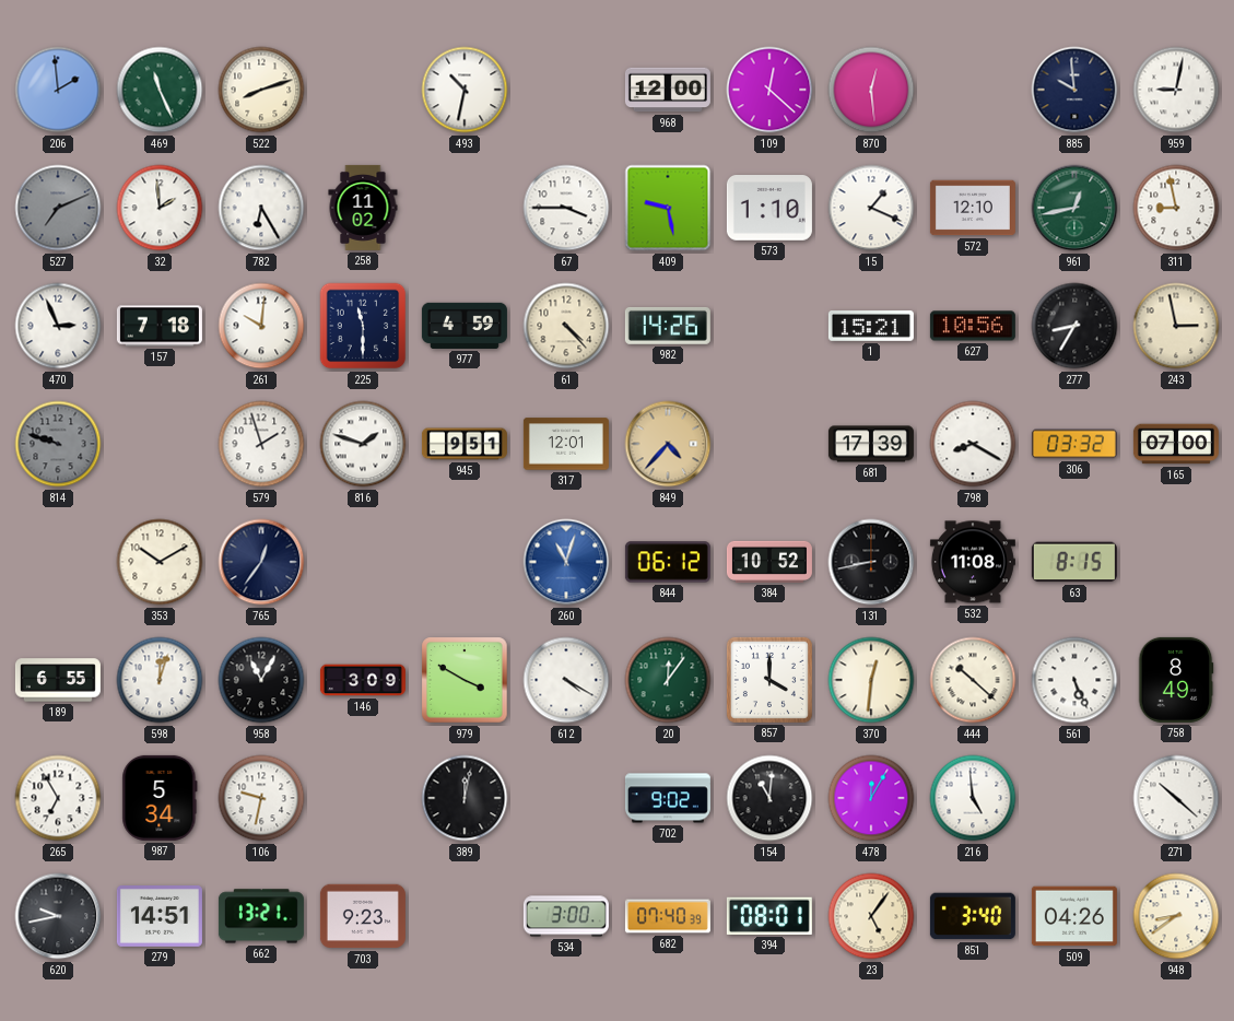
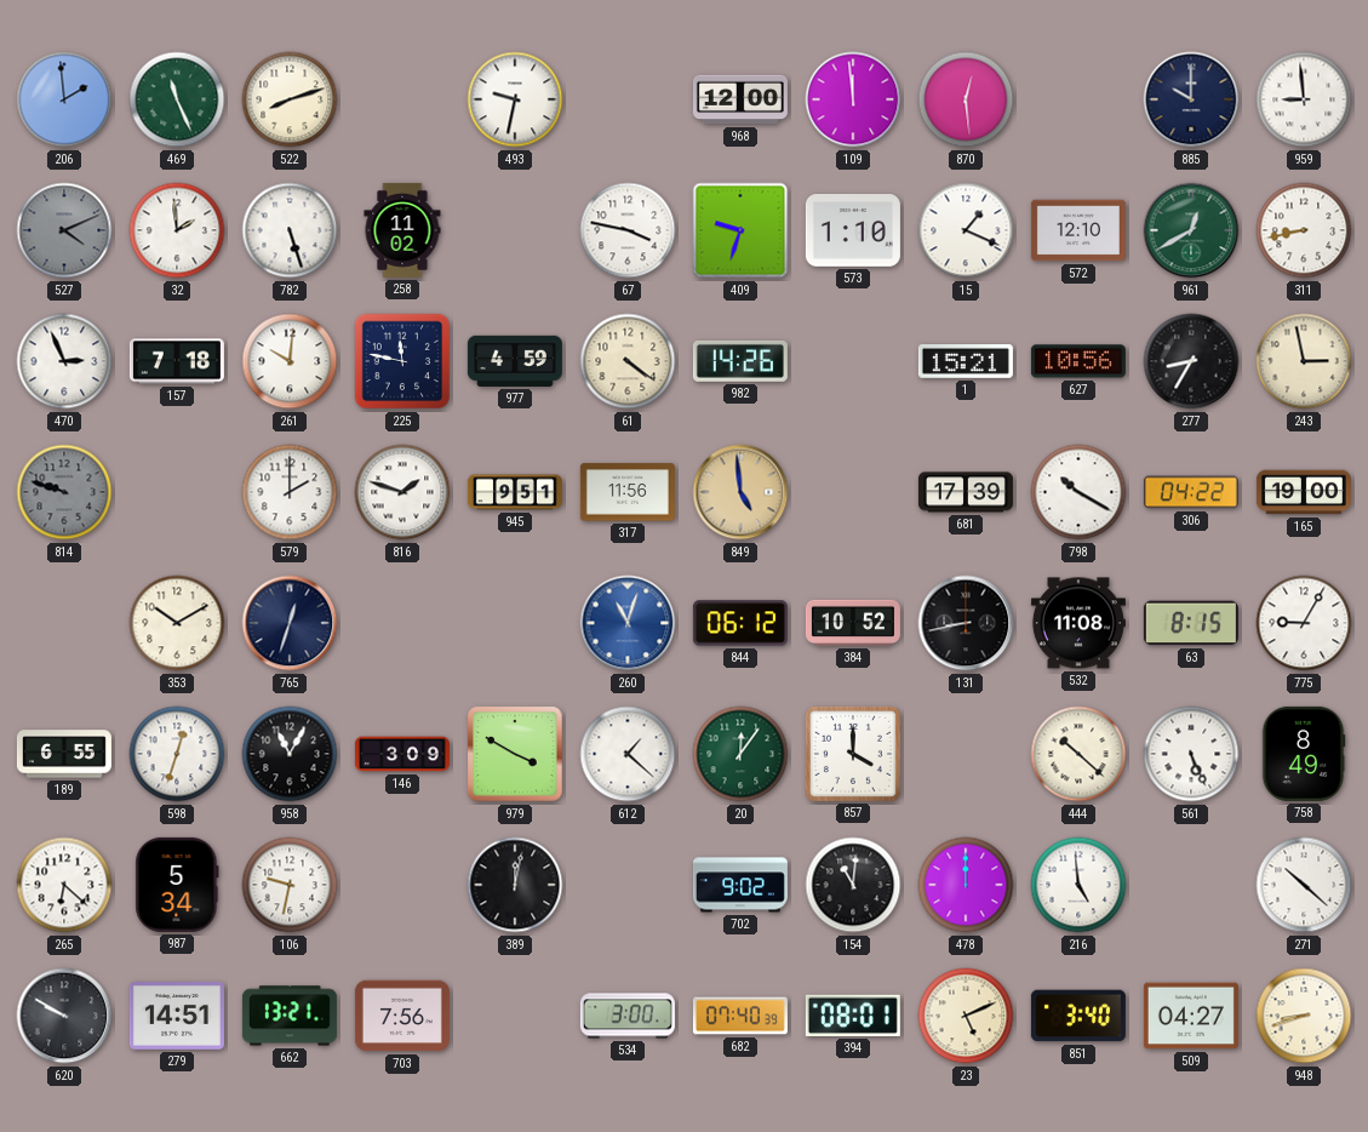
493: 10:32 -> 9:32 (515, 99)
109: 12:22 -> 11:59 (853, 99)
885: 9:59 -> 10:00 (1191, 99)
959: 9:02 -> 8:59 (1304, 99)
527: 7:11 -> 4:11 (64, 230)
782: 6:25 -> 5:27 (290, 230)
67: 3:45 -> 3:47 (628, 230)
409: 9:28 -> 9:33 (740, 230)
961: 12:43 -> 12:40 (1191, 230)
311: 8:58 -> 8:43 (1304, 230)
225: 11:30 -> 11:47 (402, 361)
61: 4:23 -> 4:21 (628, 361)
579: 1:57 -> 2:00 (290, 492)
317: 12:01 -> 11:56 (628, 492)
849: 4:37 -> 4:59 (740, 492)
798: 8:20 -> 10:20 (1078, 492)
306: 03:32 -> 04:22 (1191, 492)
165: 07:00 -> 19:00 (1304, 492)
765: 12:36 -> 12:33 (290, 623)
775: none -> 9:05 (1304, 623)
598: 12:03 -> 12:33 (177, 754)
612: 4:20 -> 1:22 (628, 754)
370: 12:31 -> none (871, 680)
265: 6:55 -> 6:22 (64, 885)
478: 12:05 -> 12:00 (966, 885)
620: 9:43 -> 9:50 (64, 1016)
703: 9:23 -> 7:56 (402, 1016)
23: 5:06 -> 5:11 (966, 1016)
509: 04:26 -> 04:27 (1191, 1016)
948: 8:39 -> 8:42 (1304, 1016)
